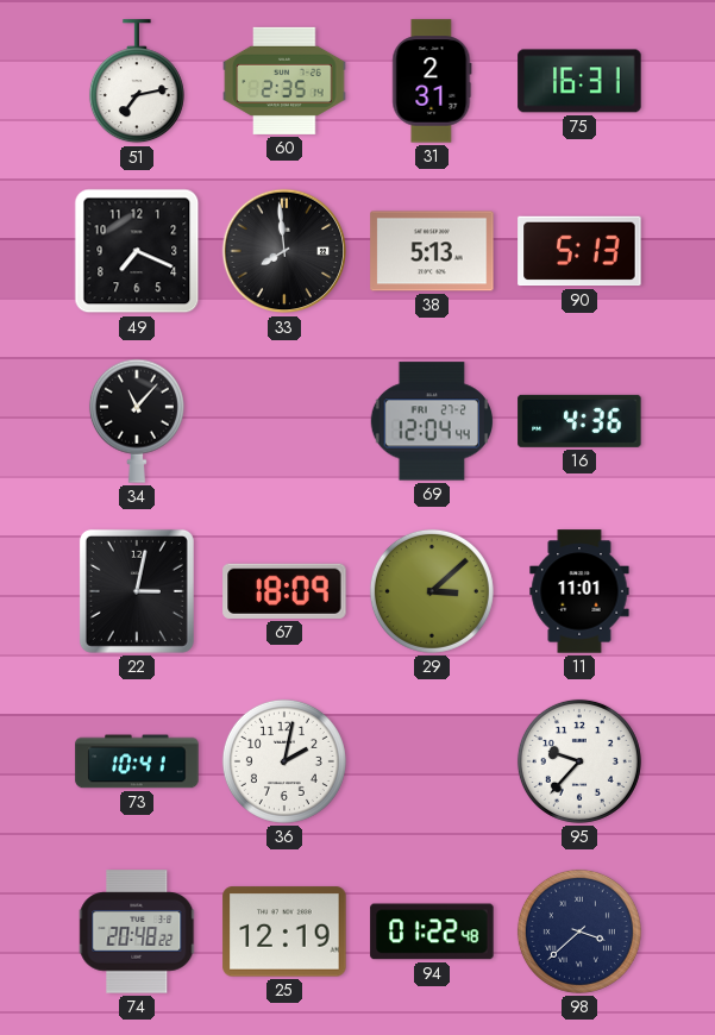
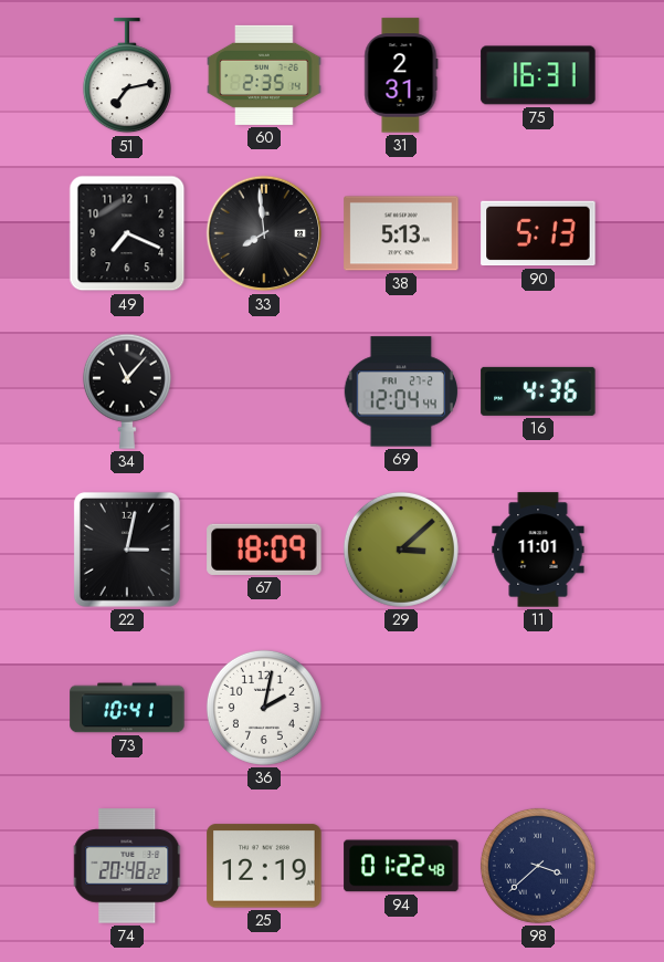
95: 9:37 -> none (579, 761)
